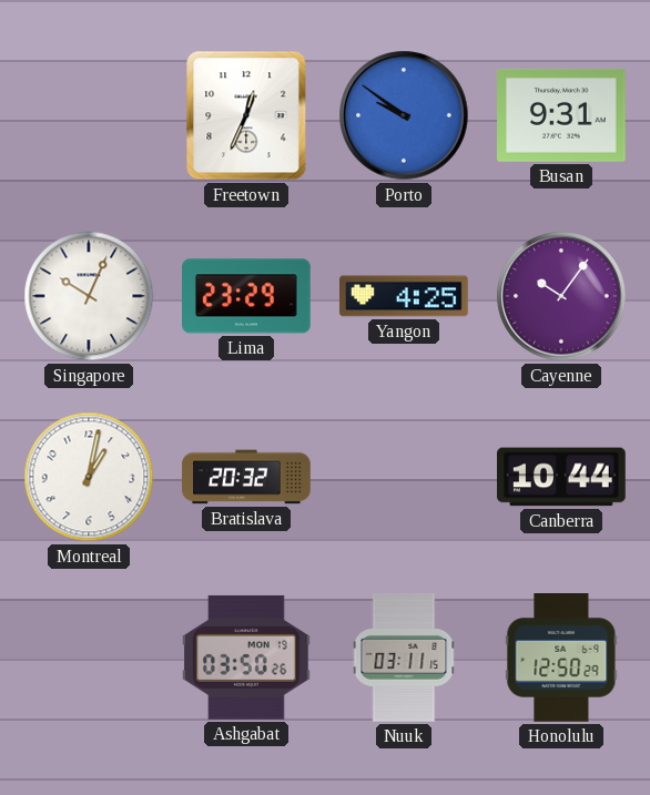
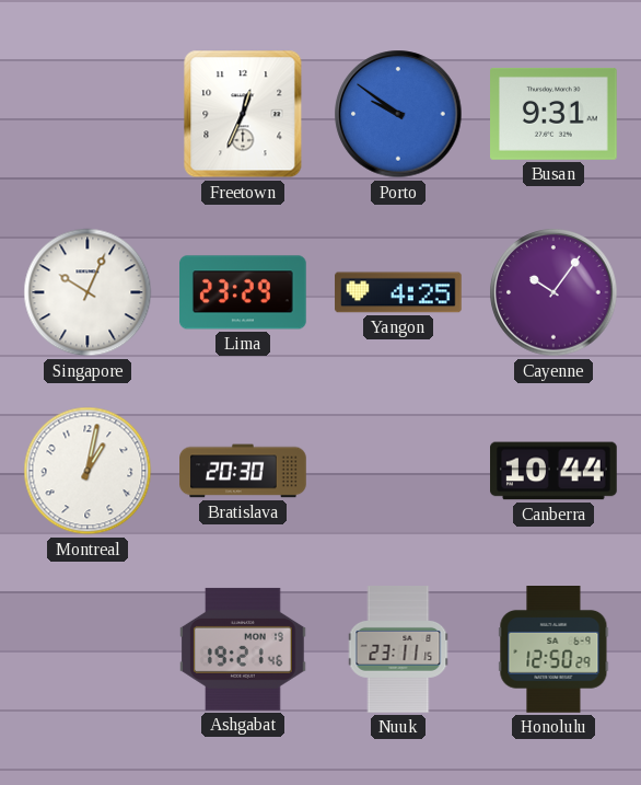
Bratislava: 20:32 -> 20:30 (243, 471)
Ashgabat: 03:50 -> 19:21 (244, 649)
Nuuk: 03:11 -> 23:11 (398, 649)
